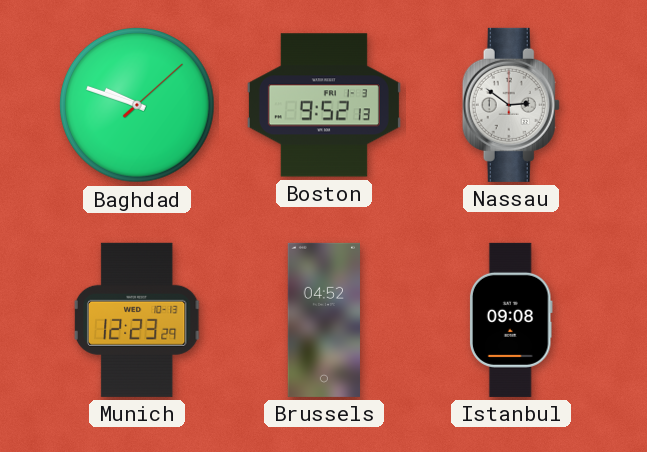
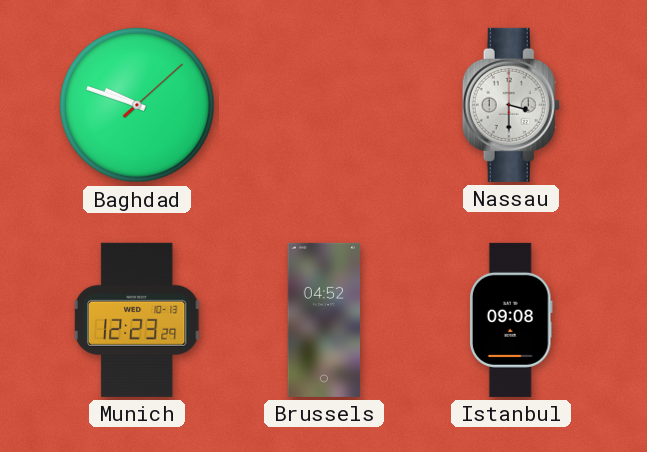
Boston: 9:52 -> none (324, 105)
Nassau: 2:51 -> 3:30 (511, 105)
